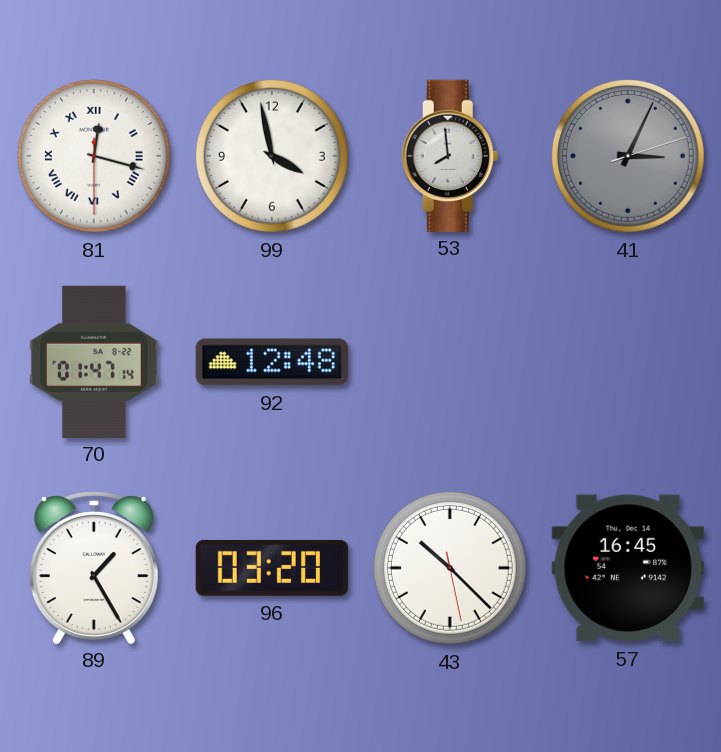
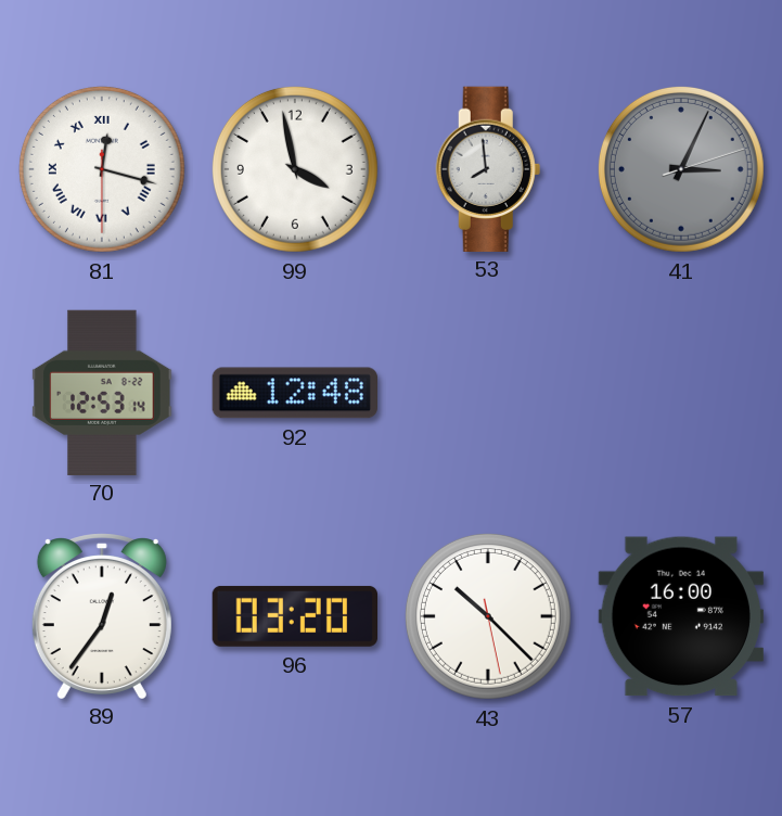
70: 01:47 -> 12:53 (102, 392)
89: 1:25 -> 12:36 (102, 615)
57: 16:45 -> 16:00 (681, 616)
